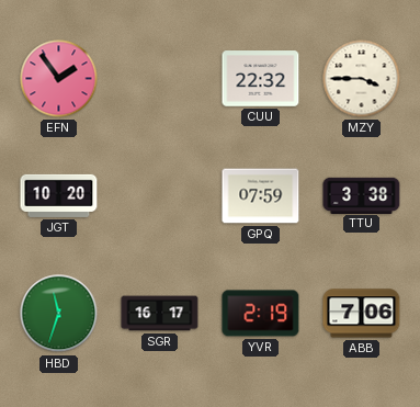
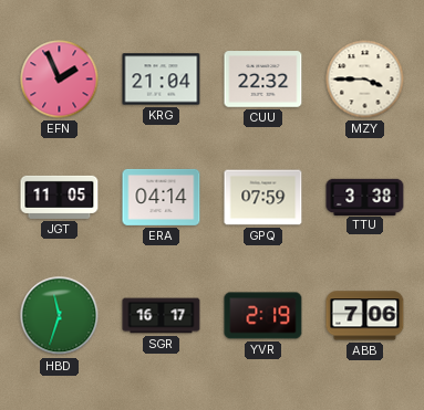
EFN: 1:54 -> 1:56 (60, 80)
KRG: none -> 21:04 (162, 80)
JGT: 10:20 -> 11:05 (60, 197)
ERA: none -> 04:14 (162, 197)
